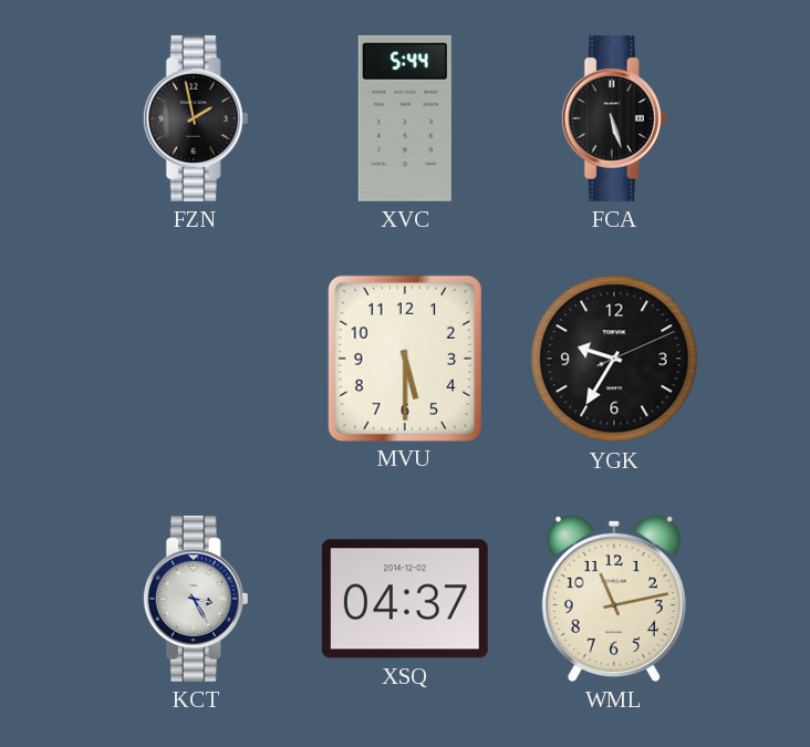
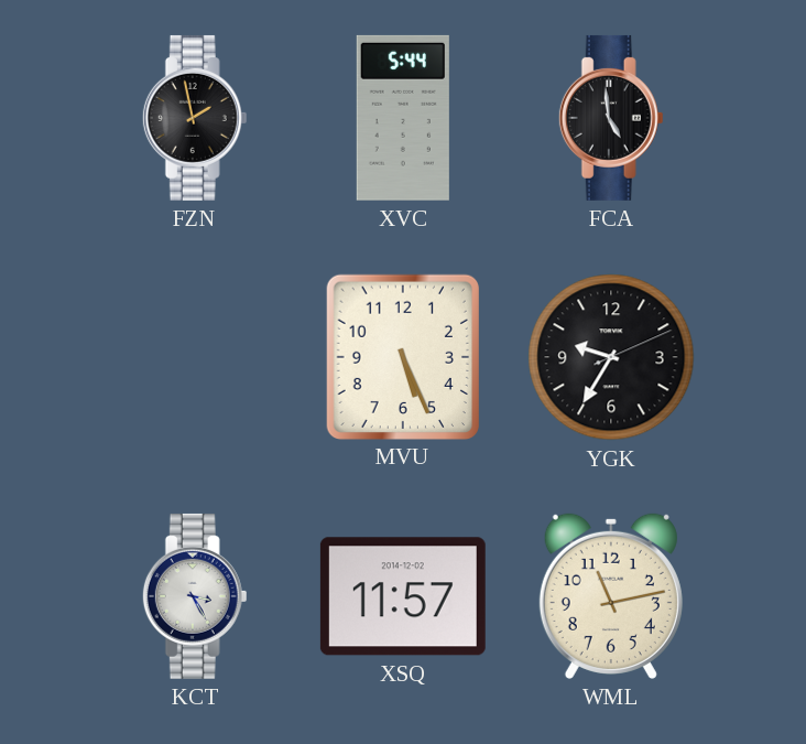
FCA: 5:27 -> 4:59 (611, 118)
MVU: 5:30 -> 5:26 (403, 356)
XSQ: 04:37 -> 11:57 (403, 596)
